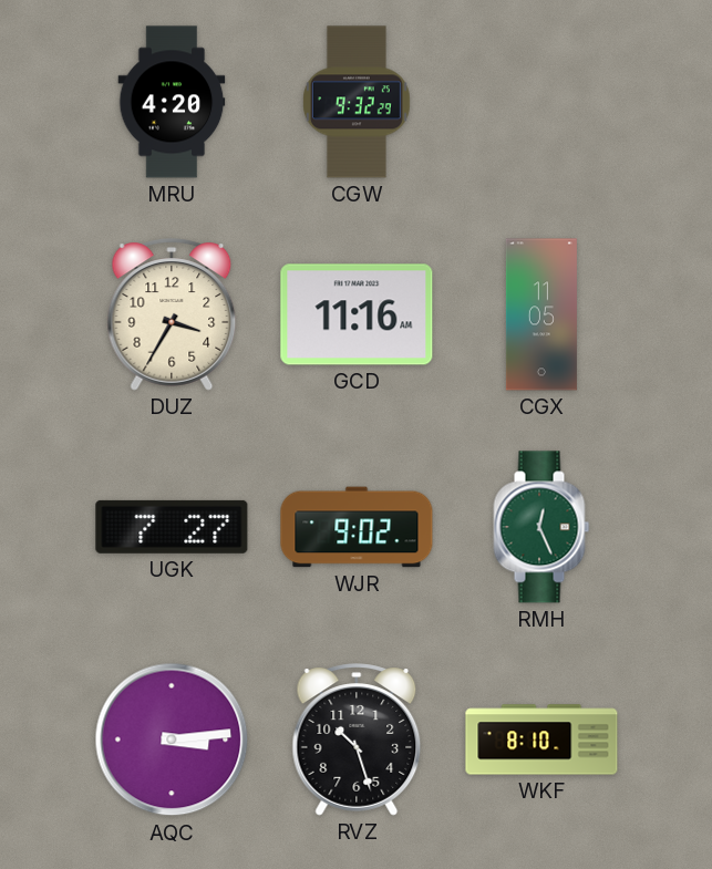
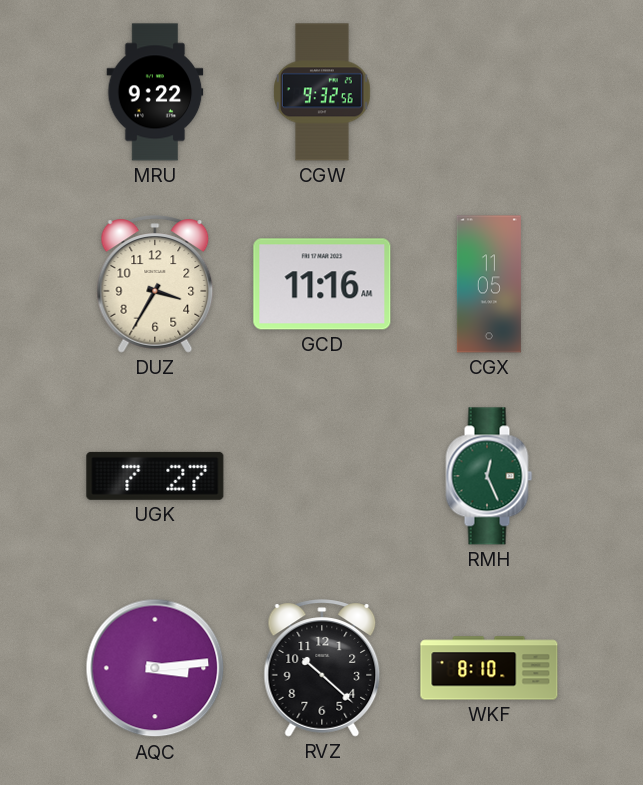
MRU: 4:20 -> 9:22 (155, 92)
CGW: 9:32:29 -> 9:32:56 (322, 92)
WJR: 9:02 -> none (357, 527)
RVZ: 10:27 -> 10:22 (322, 668)
